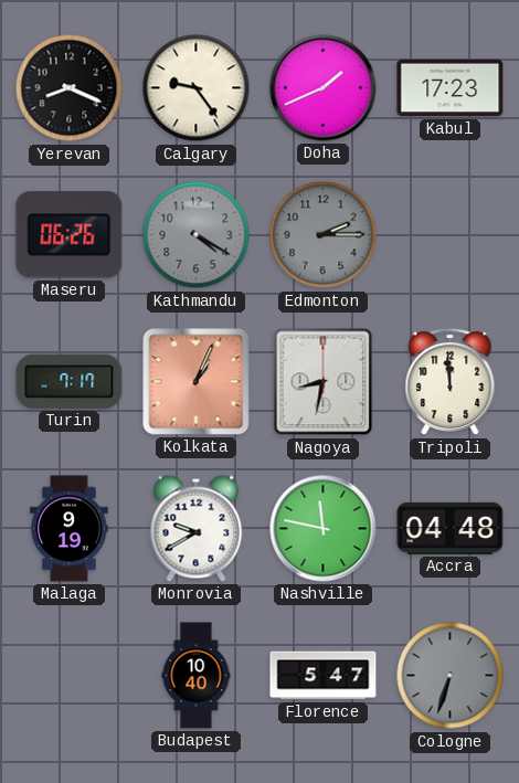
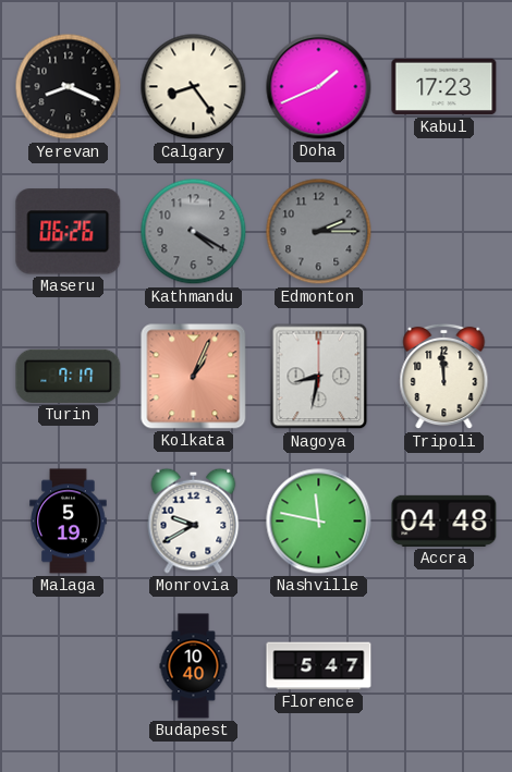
Calgary: 9:24 -> 8:24 (194, 87)
Malaga: 9:19 -> 5:19 (69, 522)
Cologne: 6:33 -> none (451, 676)
